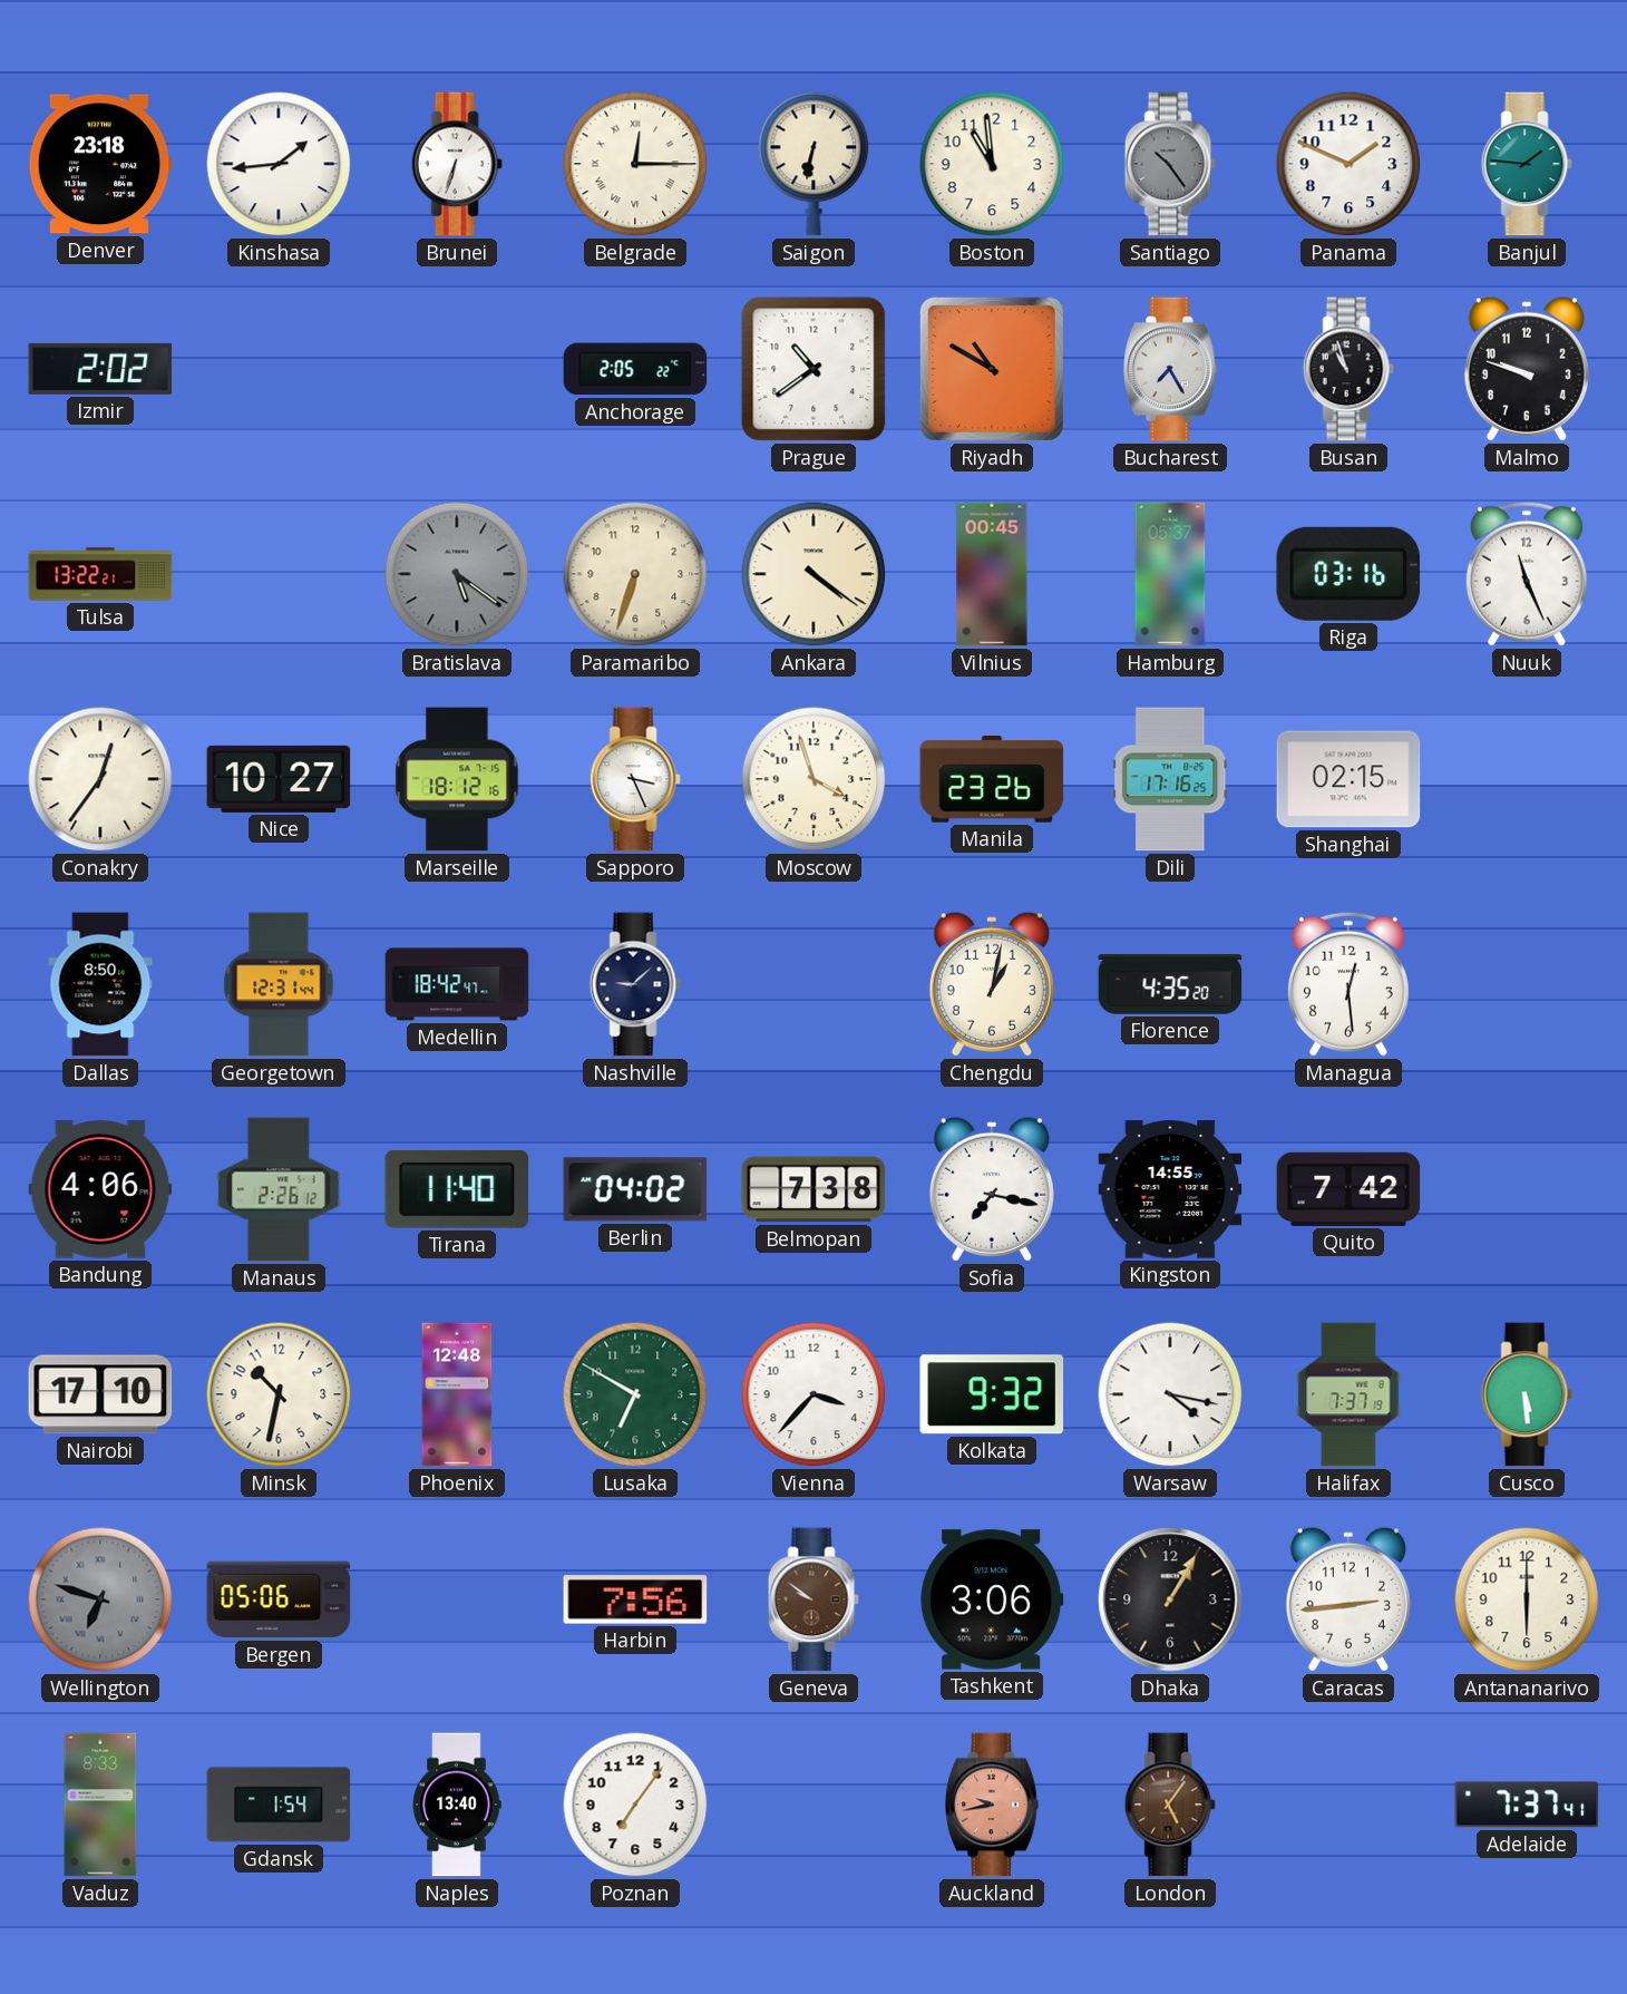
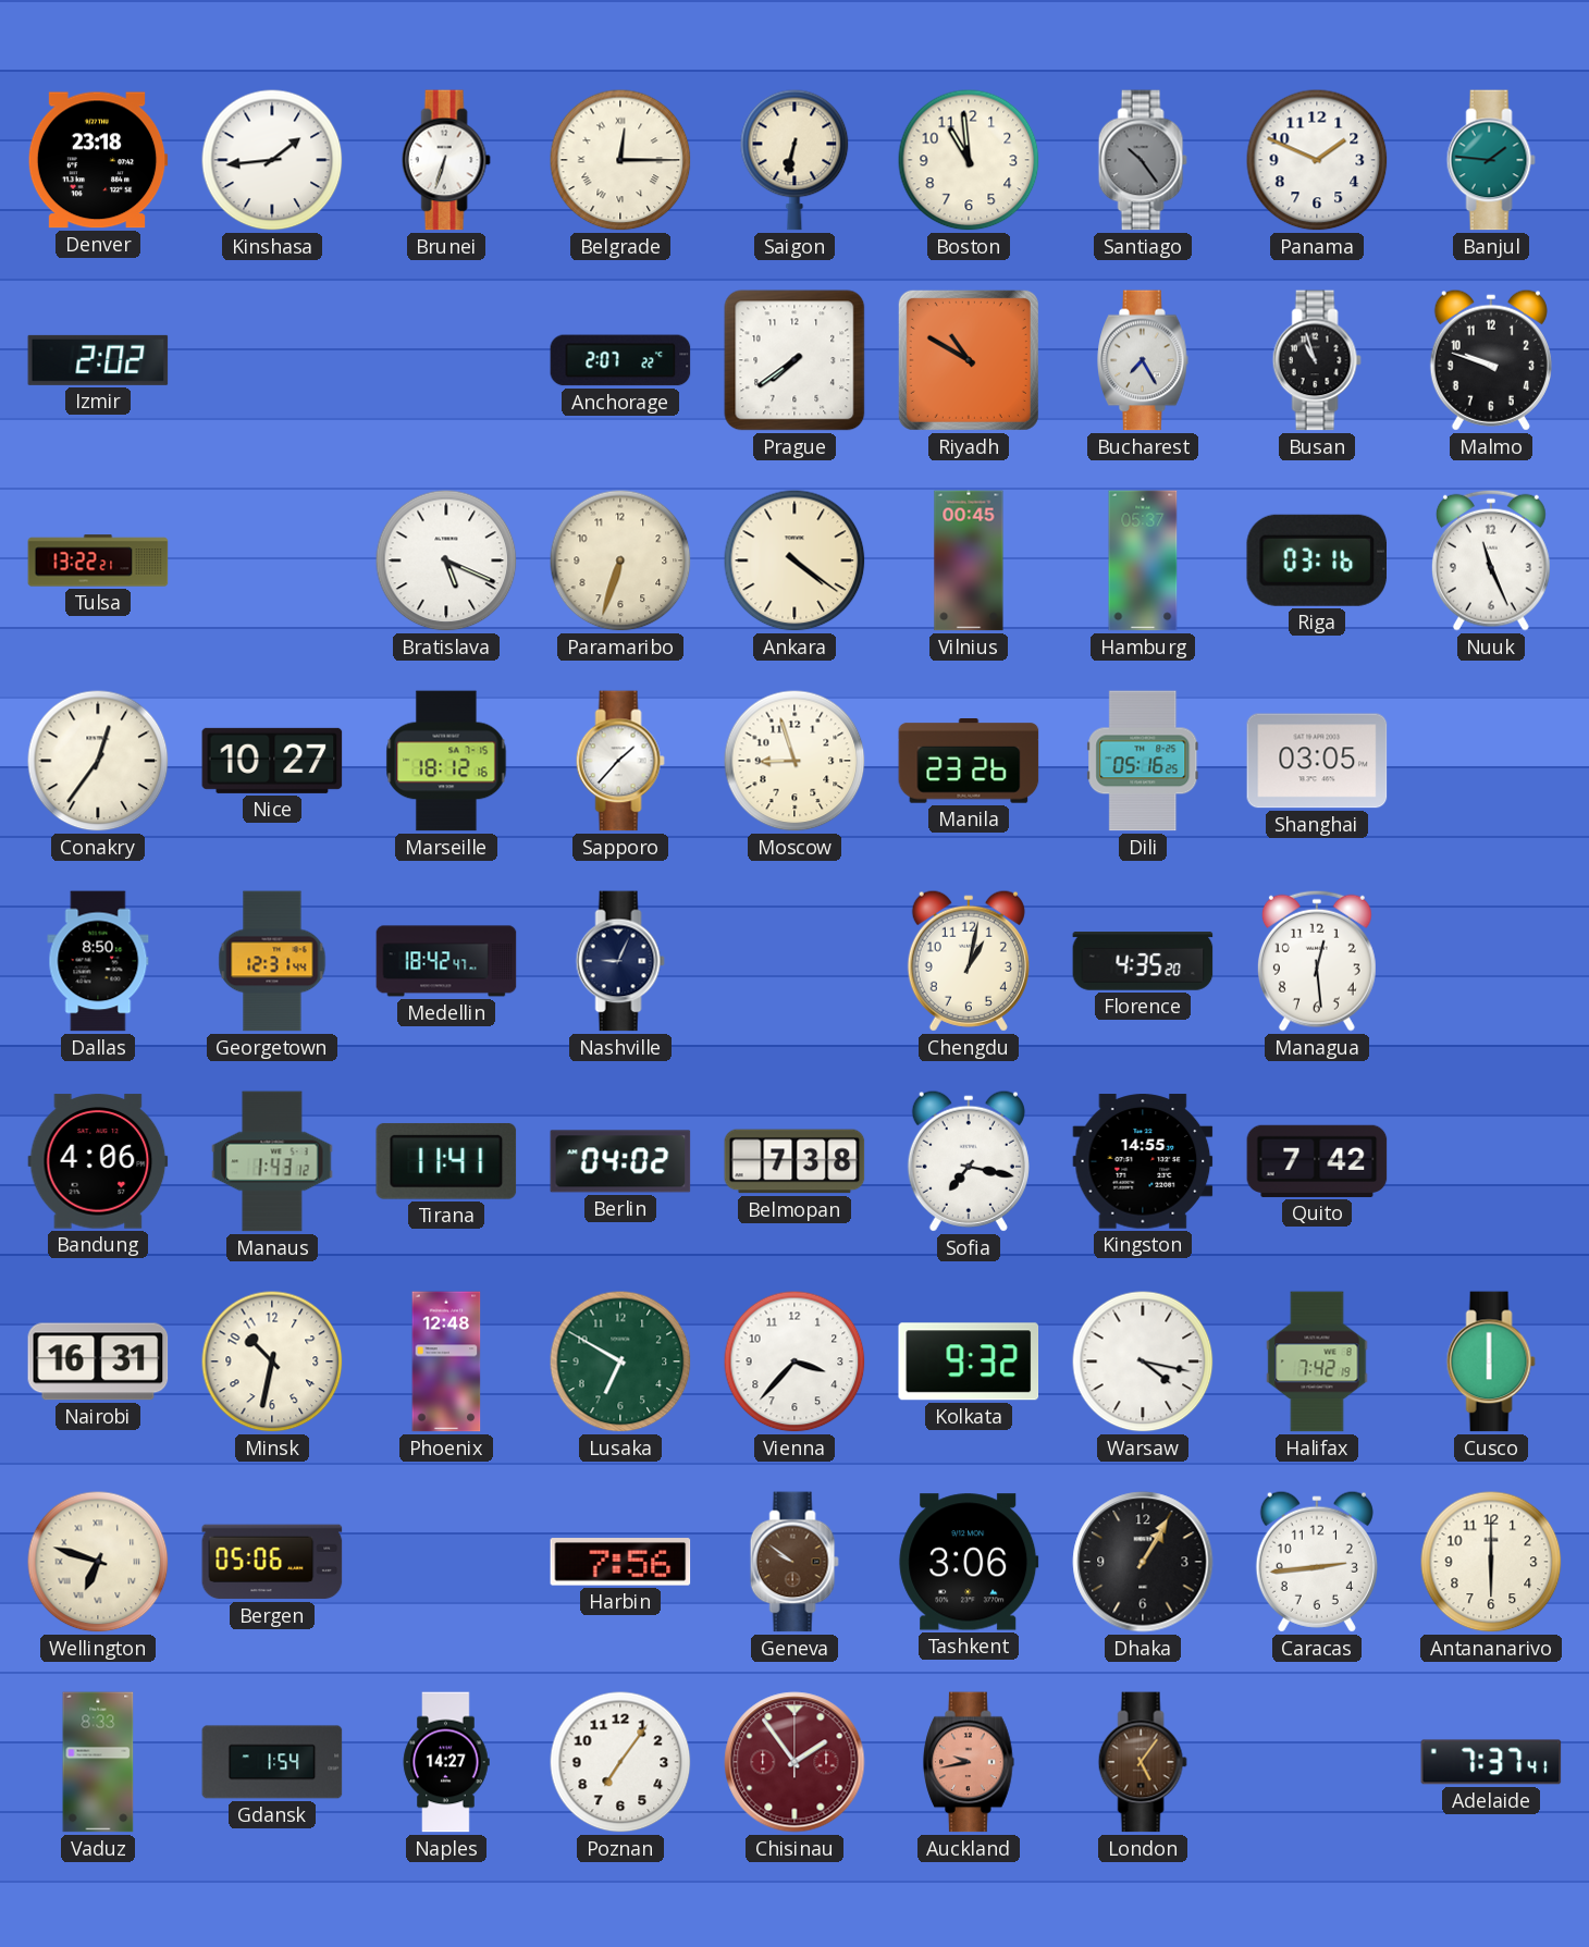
Anchorage: 2:05 -> 2:07 (620, 360)
Prague: 10:39 -> 7:39 (795, 360)
Bratislava: 5:21 -> 5:19 (446, 560)
Bratislava dial: grey -> white (446, 560)
Sapporo: 3:26 -> 1:37 (620, 761)
Moscow: 3:57 -> 8:57 (795, 761)
Dili: 17:16 -> 05:16 (1143, 761)
Shanghai: 02:15 -> 03:05 (1317, 761)
Nashville: 9:08 -> 9:04 (620, 961)
Manaus: 2:26 -> 1:43 (272, 1161)
Tirana: 11:40 -> 11:41 (446, 1161)
Nairobi: 17:10 -> 16:31 (98, 1361)
Halifax: 7:37 -> 7:42 (1317, 1361)
Cusco: 5:29 -> 6:00 (1491, 1361)
Wellington dial: grey -> cream (98, 1562)
Naples: 13:40 -> 14:27 (446, 1762)
Chisinau: none -> 1:54 (795, 1762)
